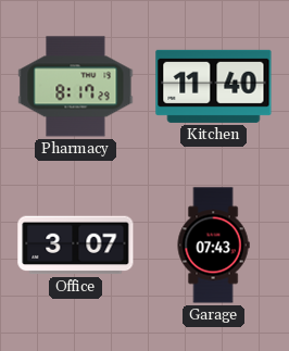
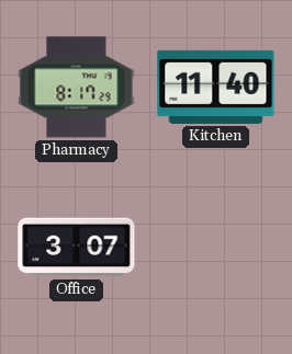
Garage: 07:43 -> none (213, 246)
